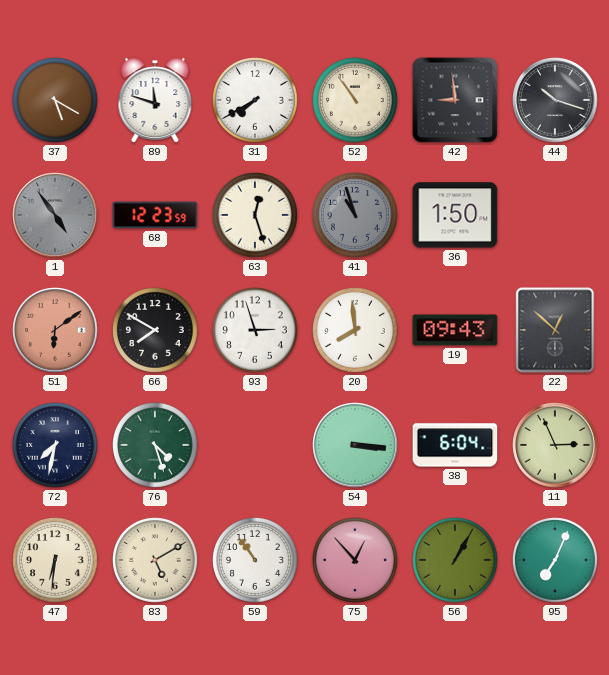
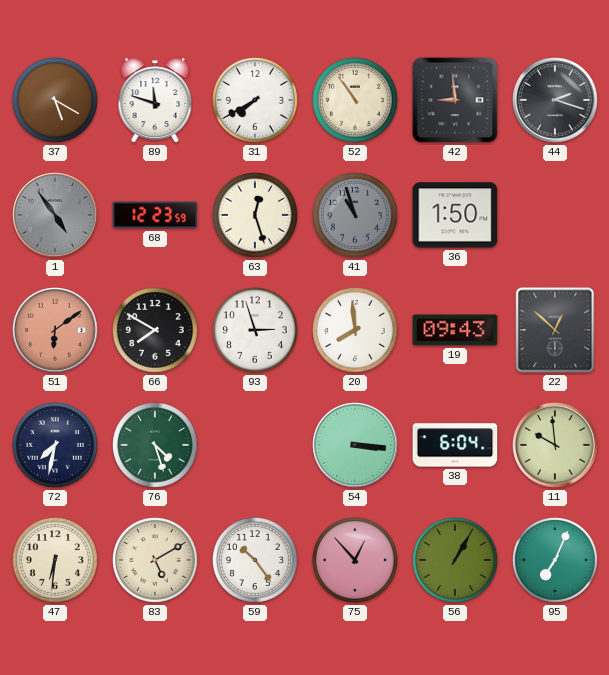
44: 10:18 -> 2:18 (555, 100)
11: 2:56 -> 9:59 (555, 445)
59: 10:54 -> 10:24 (256, 561)
